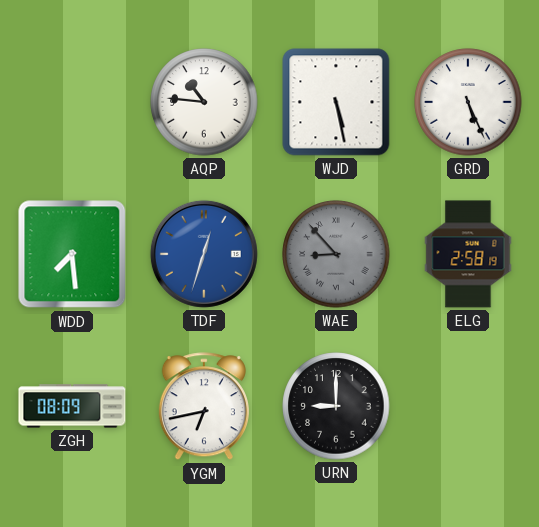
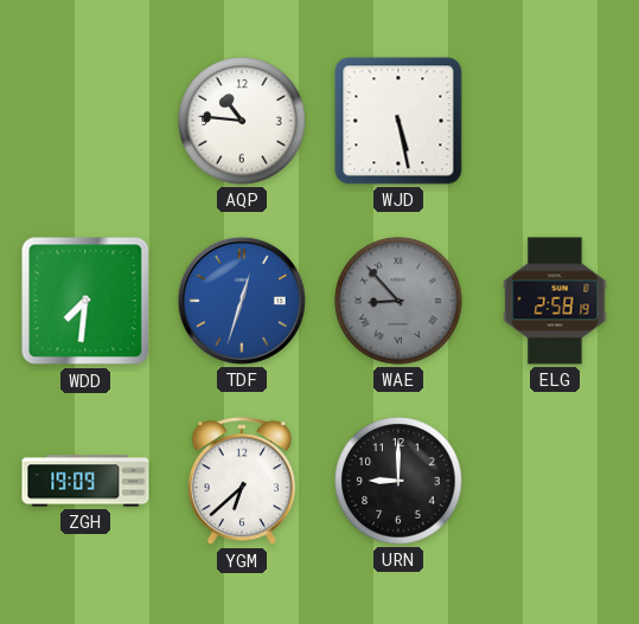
GRD: 5:26 -> none (468, 102)
WDD: 7:29 -> 7:31 (85, 301)
ZGH: 08:09 -> 19:09 (85, 481)
YGM: 6:43 -> 6:38 (242, 482)
